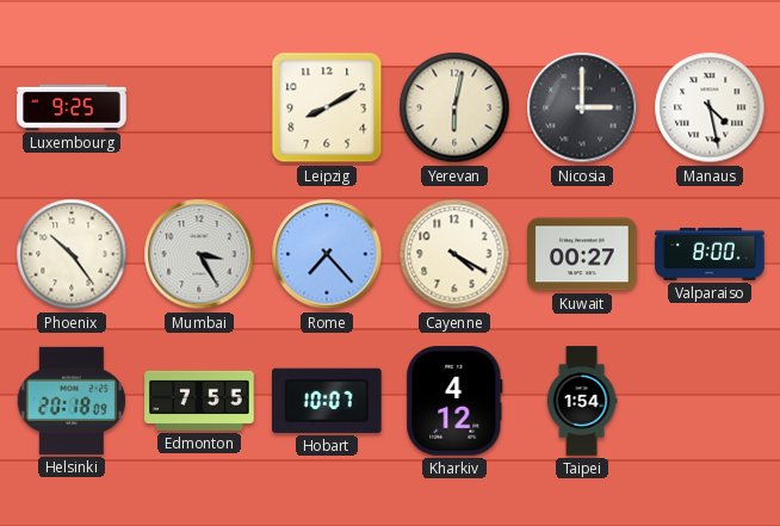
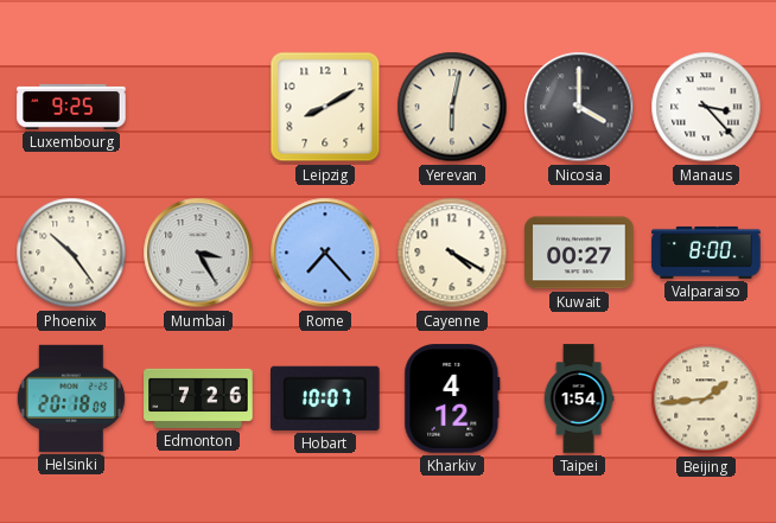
Nicosia: 3:00 -> 4:00 (579, 107)
Manaus: 4:28 -> 3:23 (706, 107)
Edmonton: 7:55 -> 7:26 (198, 398)
Beijing: none -> 1:44 (706, 398)
